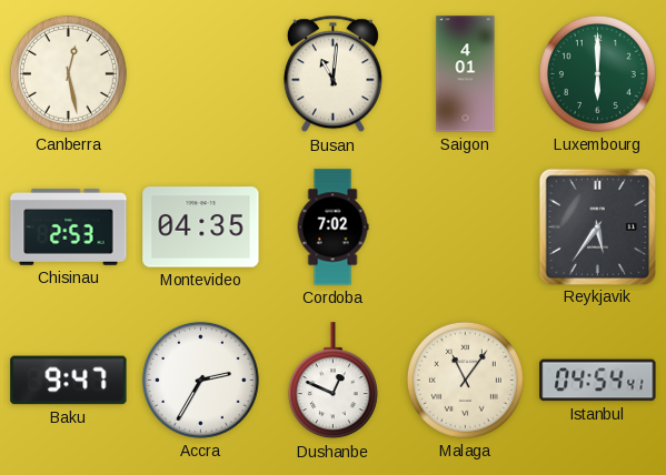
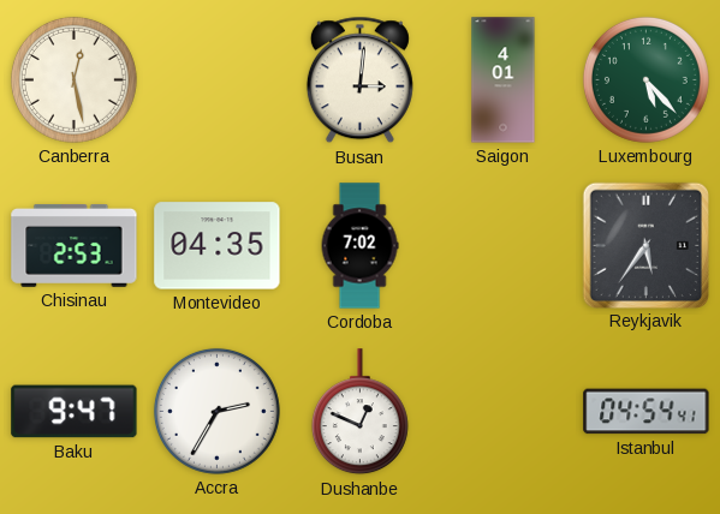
Busan: 11:01 -> 3:01 (359, 80)
Luxembourg: 6:00 -> 5:23 (645, 79)
Malaga: 11:06 -> none (465, 380)
